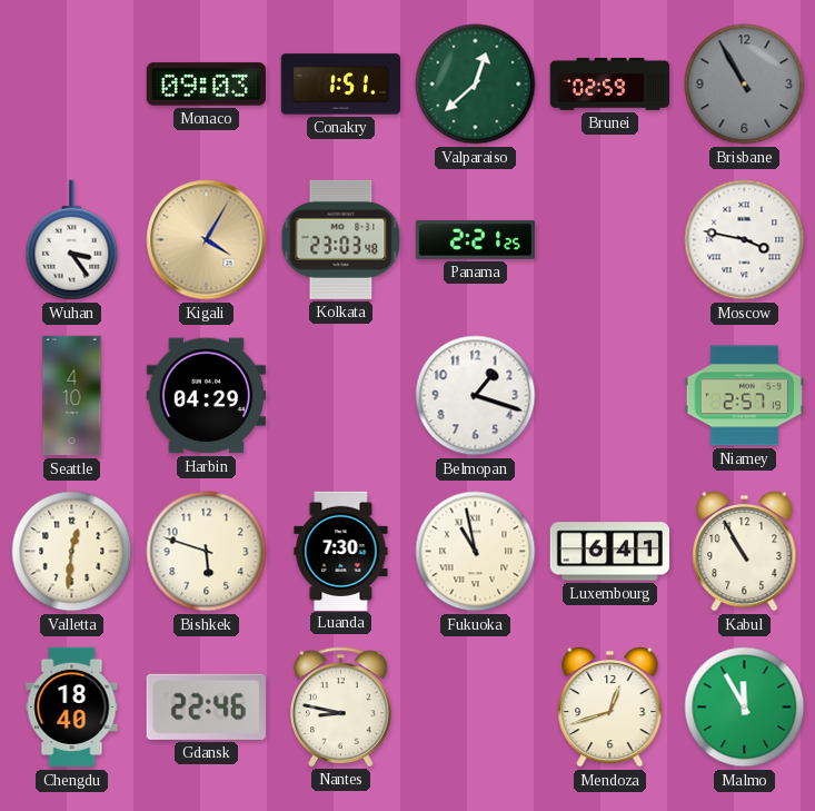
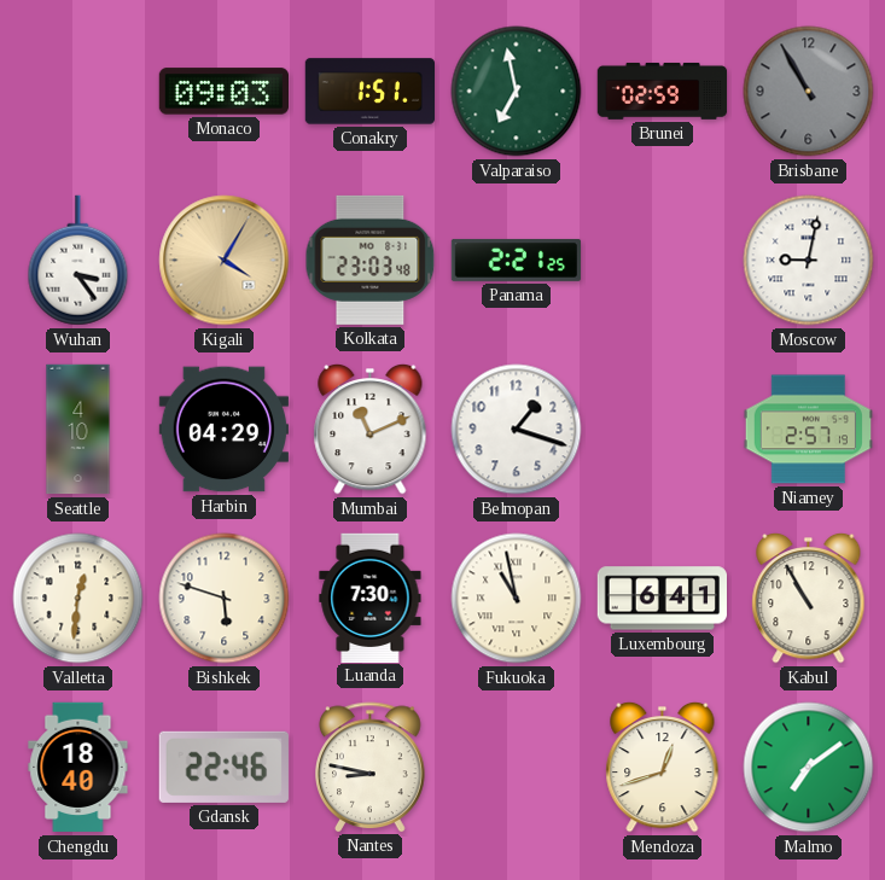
Valparaiso: 12:38 -> 6:58 (517, 92)
Moscow: 3:47 -> 9:02 (809, 261)
Mumbai: none -> 11:11 (371, 429)
Malmo: 11:55 -> 7:09 (809, 768)
